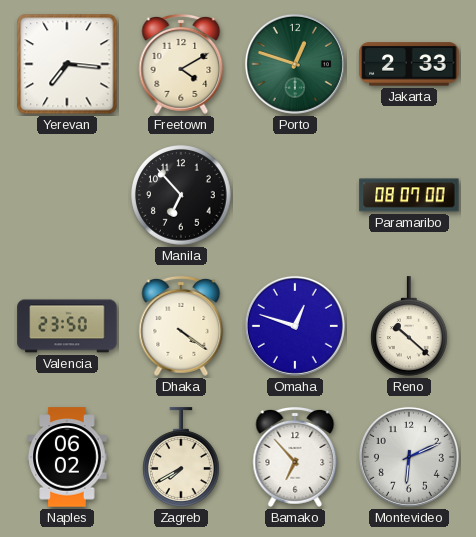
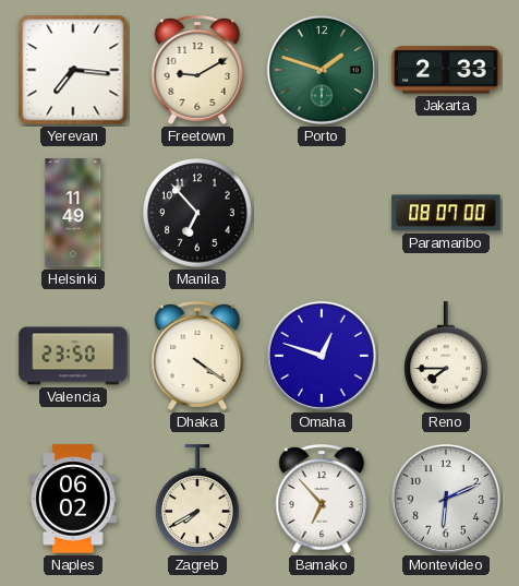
Freetown: 4:10 -> 9:10 (197, 71)
Porto: 12:48 -> 1:48 (322, 70)
Helsinki: none -> 11:49 (73, 213)
Reno: 10:22 -> 7:45 (447, 356)
